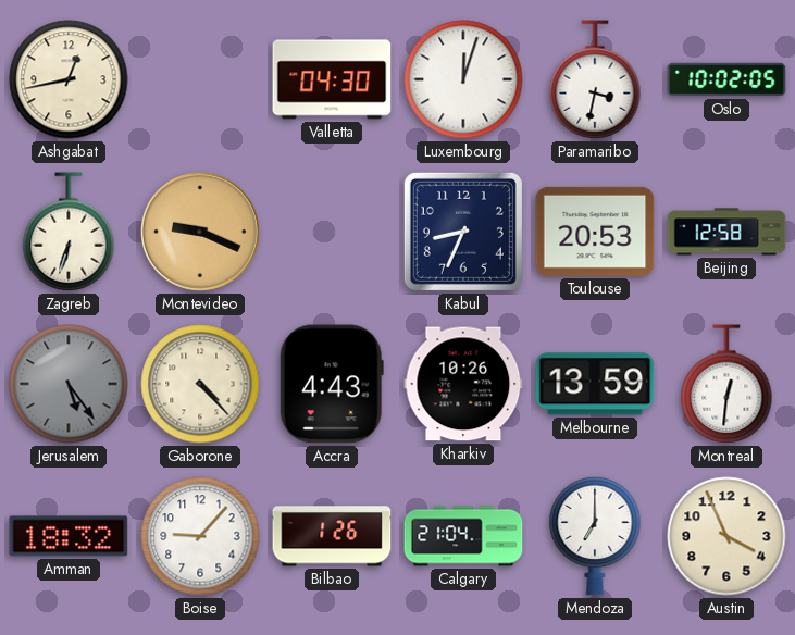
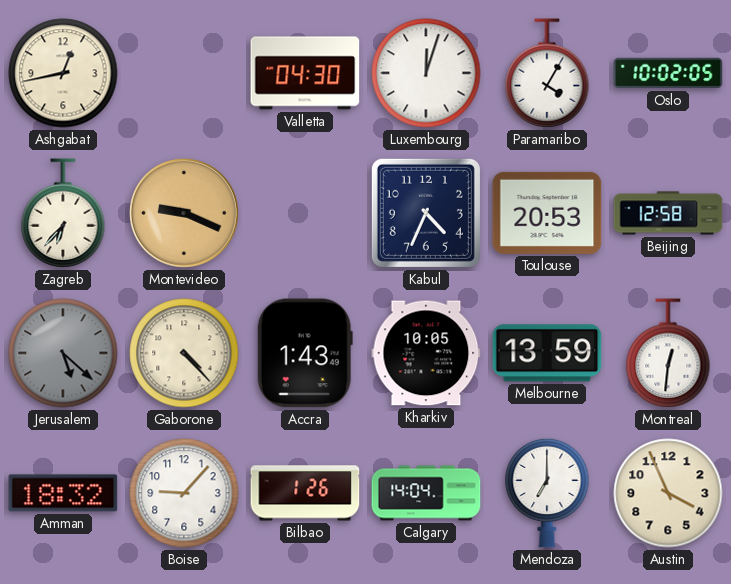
Paramaribo: 3:32 -> 4:05 (547, 73)
Zagreb: 6:33 -> 6:37 (63, 213)
Kabul: 8:34 -> 4:34 (426, 213)
Jerusalem: 5:24 -> 5:22 (63, 353)
Accra: 4:43 -> 1:43 (305, 353)
Kharkiv: 10:26 -> 10:05 (426, 353)
Calgary: 21:04 -> 14:04 (426, 493)
